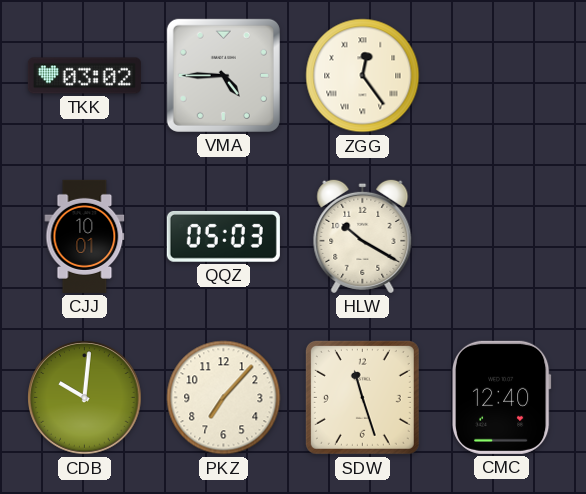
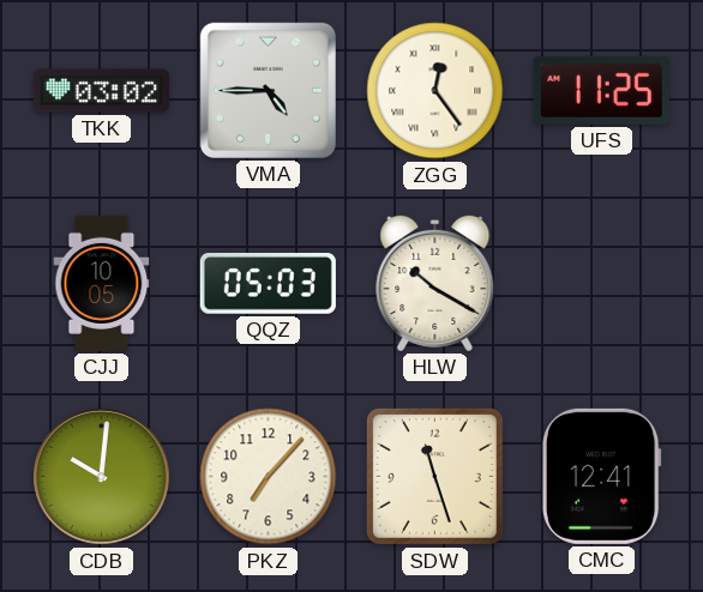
UFS: none -> 11:25 (601, 90)
CJJ: 10:01 -> 10:05 (102, 283)
CMC: 12:40 -> 12:41 (602, 476)
